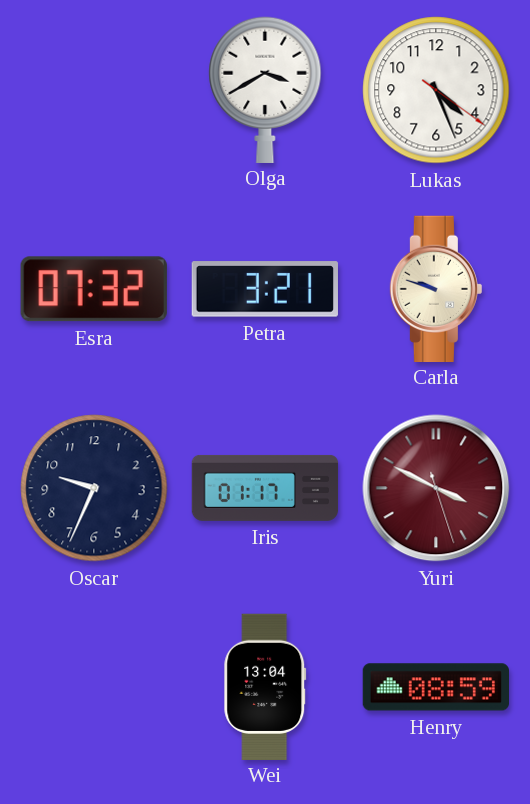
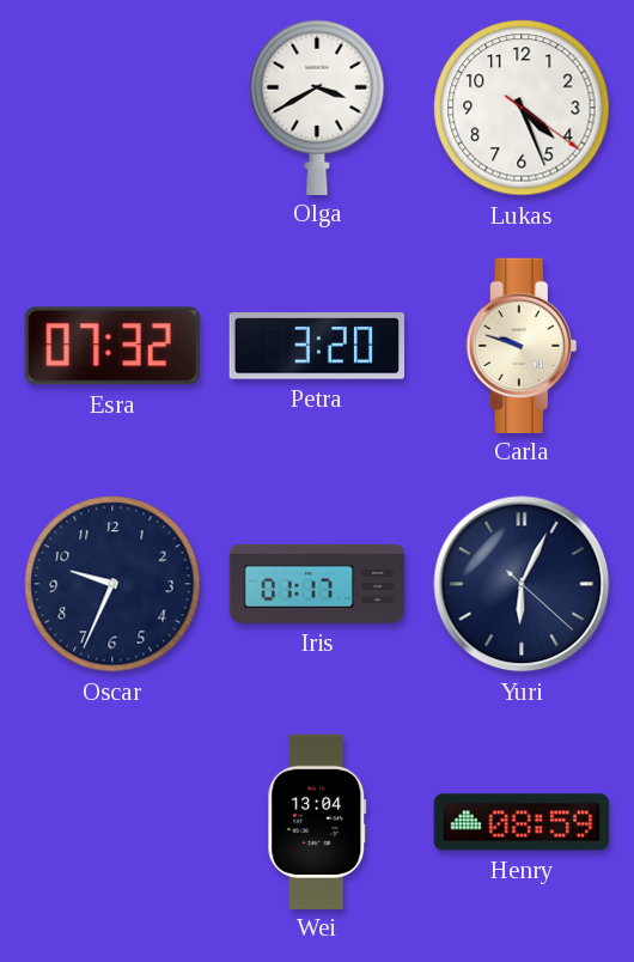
Petra: 3:21 -> 3:20 (317, 346)
Yuri: 3:49 -> 6:04 (522, 584)
Yuri dial: burgundy -> navy (522, 584)
